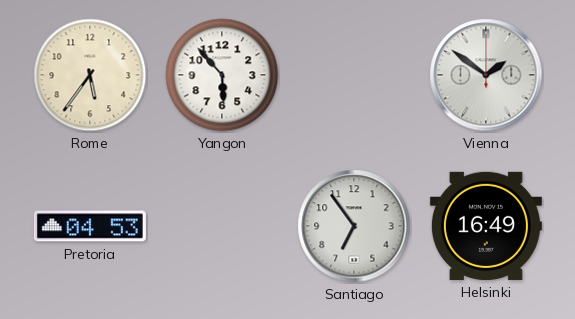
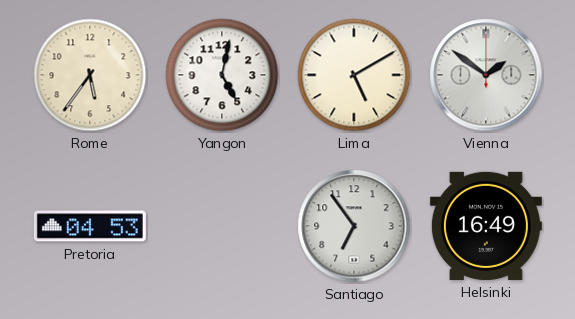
Yangon: 5:53 -> 5:02 (222, 75)
Lima: none -> 5:10 (354, 75)
